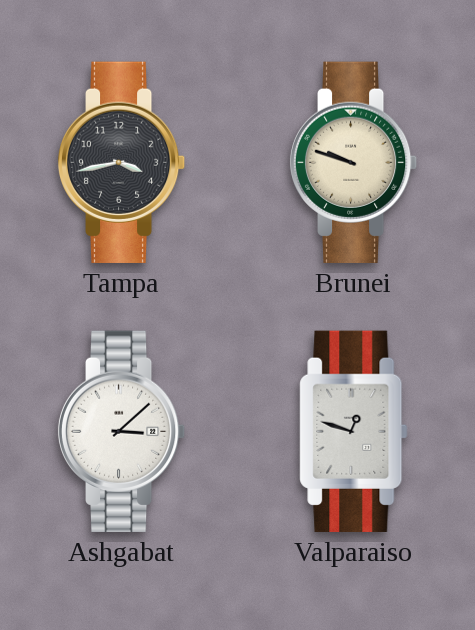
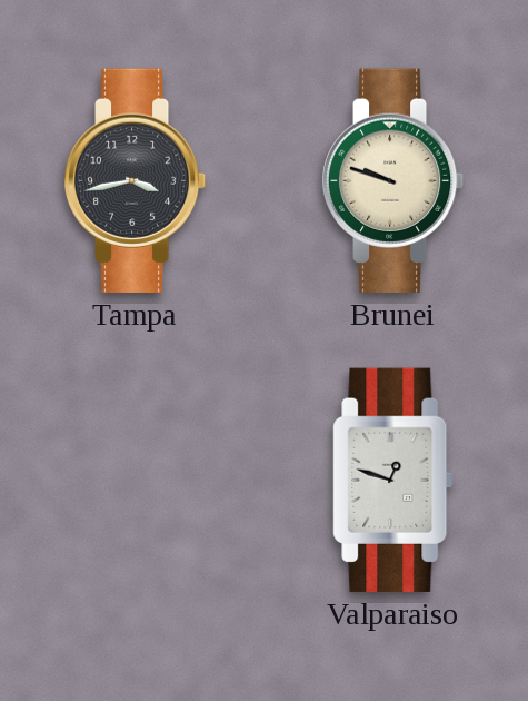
Ashgabat: 3:08 -> none (122, 431)
